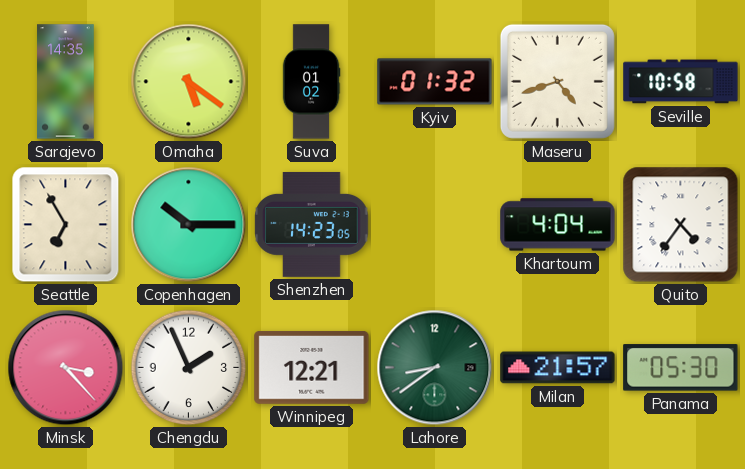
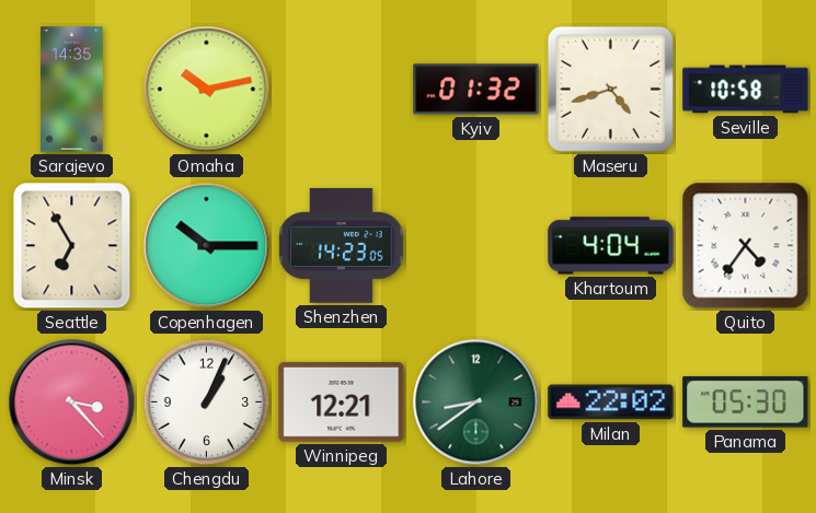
Omaha: 5:21 -> 10:13 (207, 90)
Suva: 01:02 -> none (311, 82)
Chengdu: 1:56 -> 1:04 (207, 403)
Milan: 21:57 -> 22:02 (611, 403)
